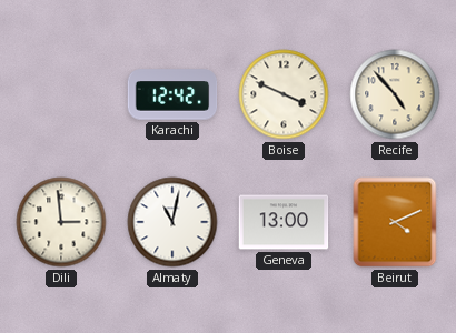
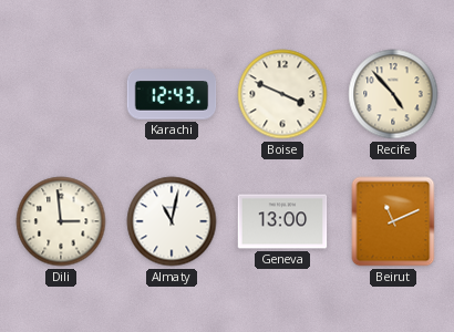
Karachi: 12:42 -> 12:43 (172, 94)
Beirut: 4:11 -> 11:11 (393, 221)
